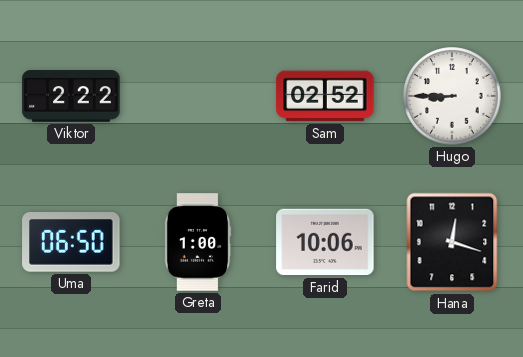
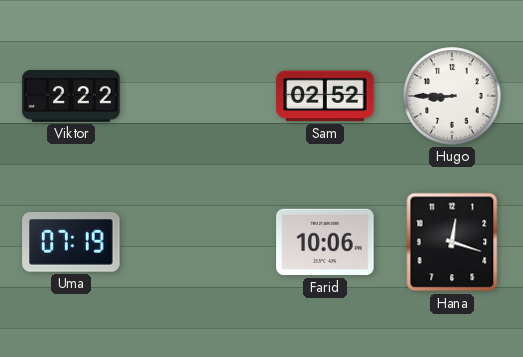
Uma: 06:50 -> 07:19 (71, 243)
Greta: 1:00 -> none (198, 242)
